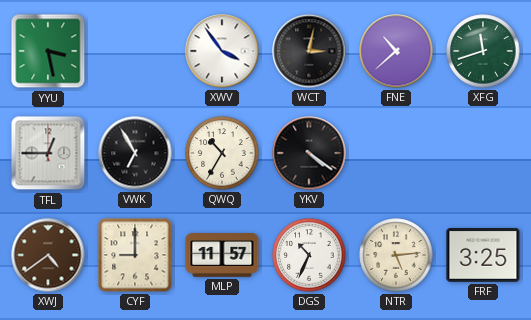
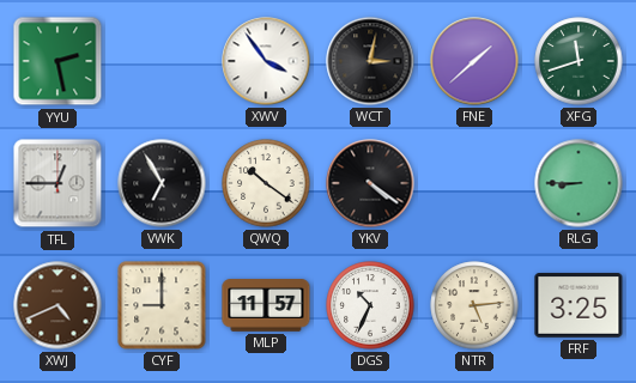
YYU: 3:28 -> 2:28 (57, 61)
FNE: 10:38 -> 1:38 (474, 61)
QWQ: 10:35 -> 10:21 (266, 183)
RLG: none -> 8:45 (579, 183)
XWJ: 4:39 -> 4:41 (57, 305)
